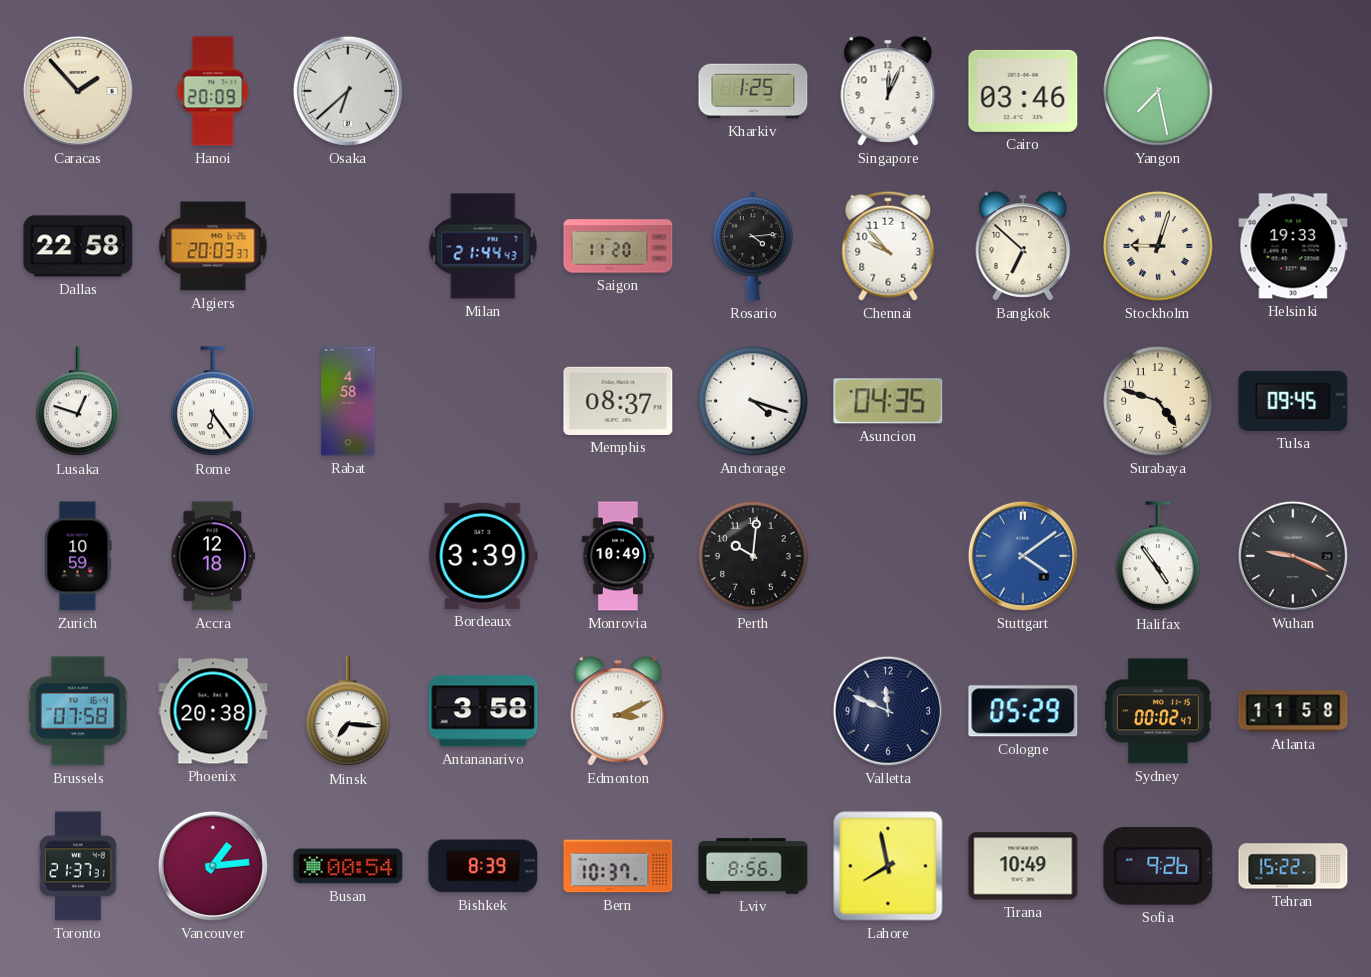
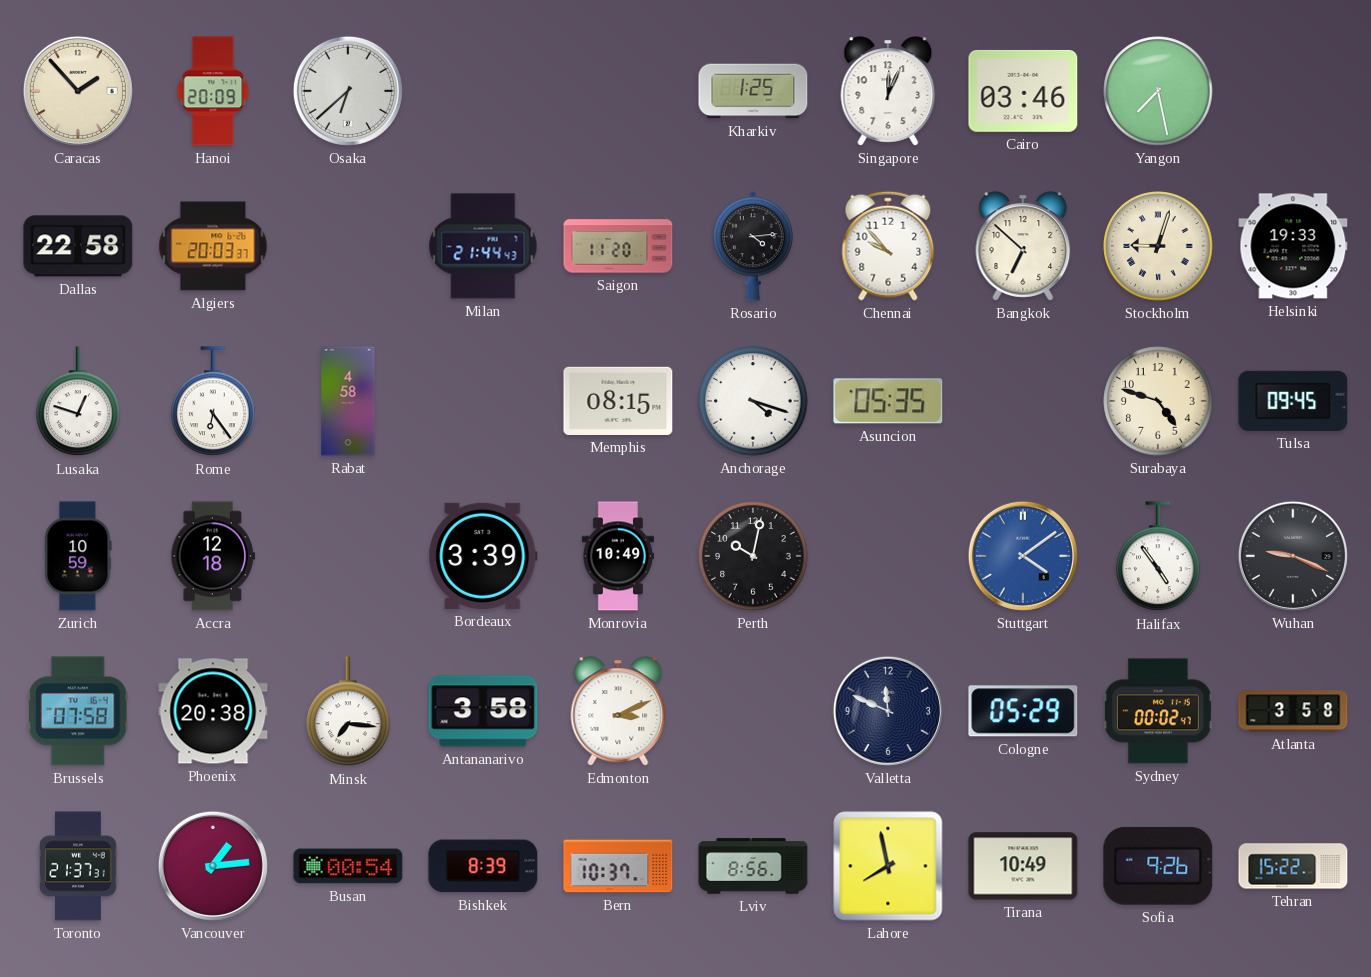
Memphis: 08:37 -> 08:15 (618, 401)
Asuncion: 04:35 -> 05:35 (888, 401)
Perth: 10:01 -> 10:02 (753, 556)
Atlanta: 11:58 -> 3:58 (1293, 711)
